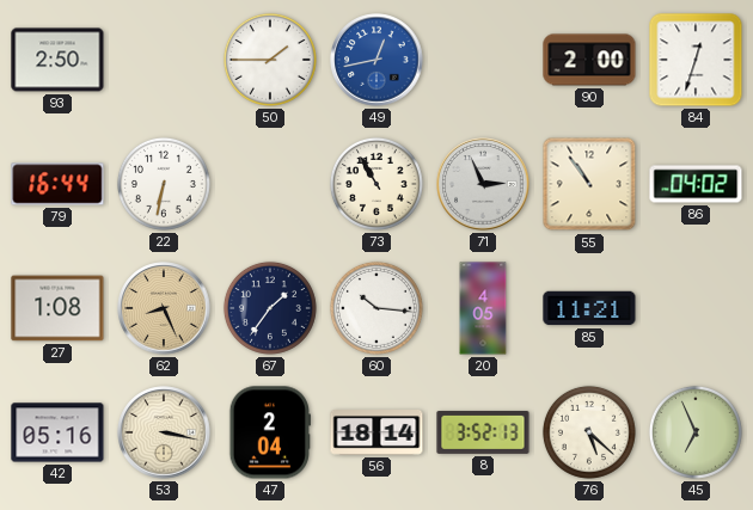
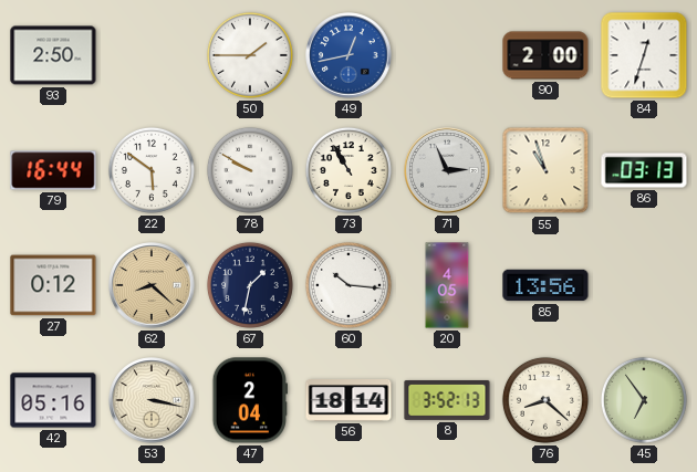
22: 6:32 -> 5:51 (152, 170)
78: none -> 9:50 (250, 170)
55: 10:54 -> 10:57 (545, 170)
86: 04:02 -> 03:13 (644, 170)
27: 1:08 -> 0:12 (53, 285)
62: 8:26 -> 8:22 (152, 285)
67: 1:36 -> 1:32 (250, 285)
85: 11:21 -> 13:56 (545, 285)
76: 5:22 -> 8:22 (545, 400)
45: 6:56 -> 6:54 (644, 400)
